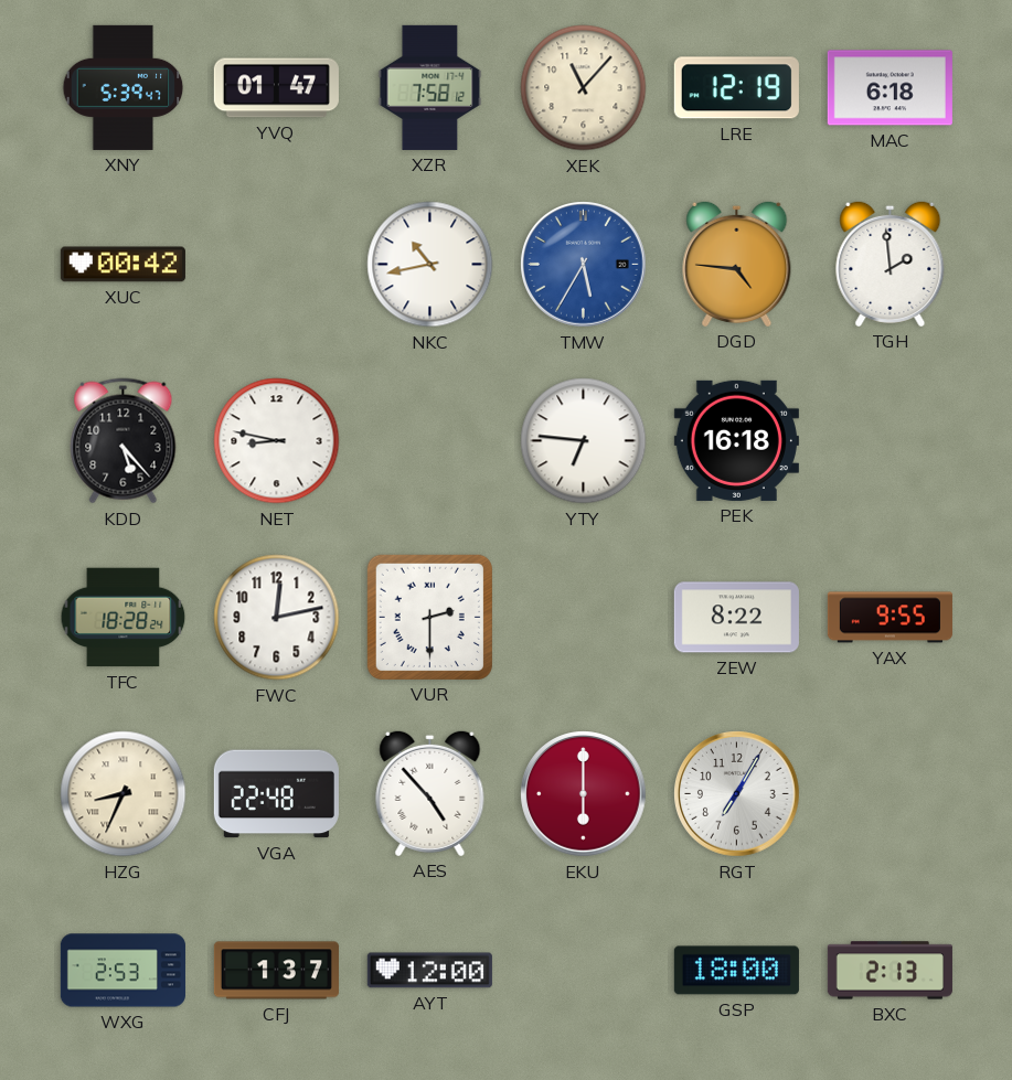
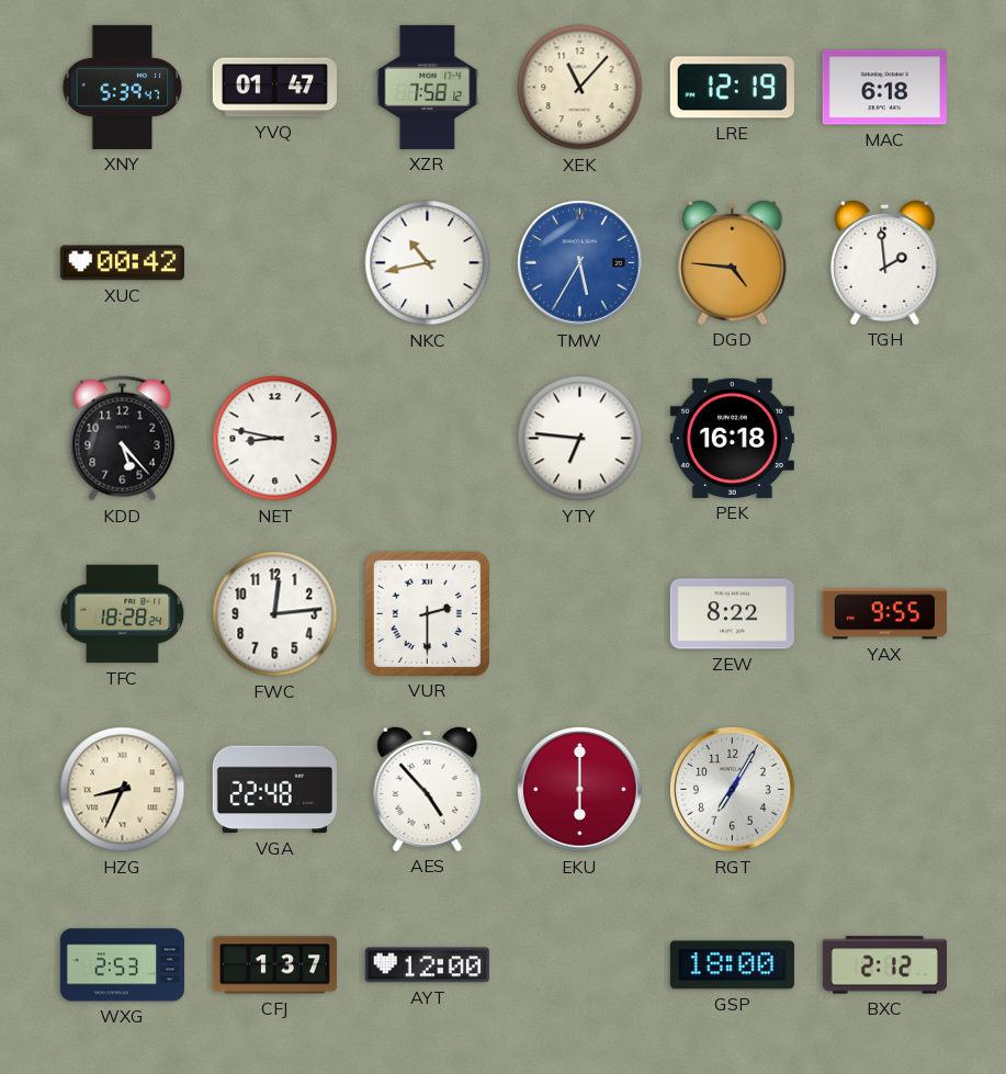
FWC: 12:13 -> 12:14 (275, 614)
BXC: 2:13 -> 2:12 (884, 965)
